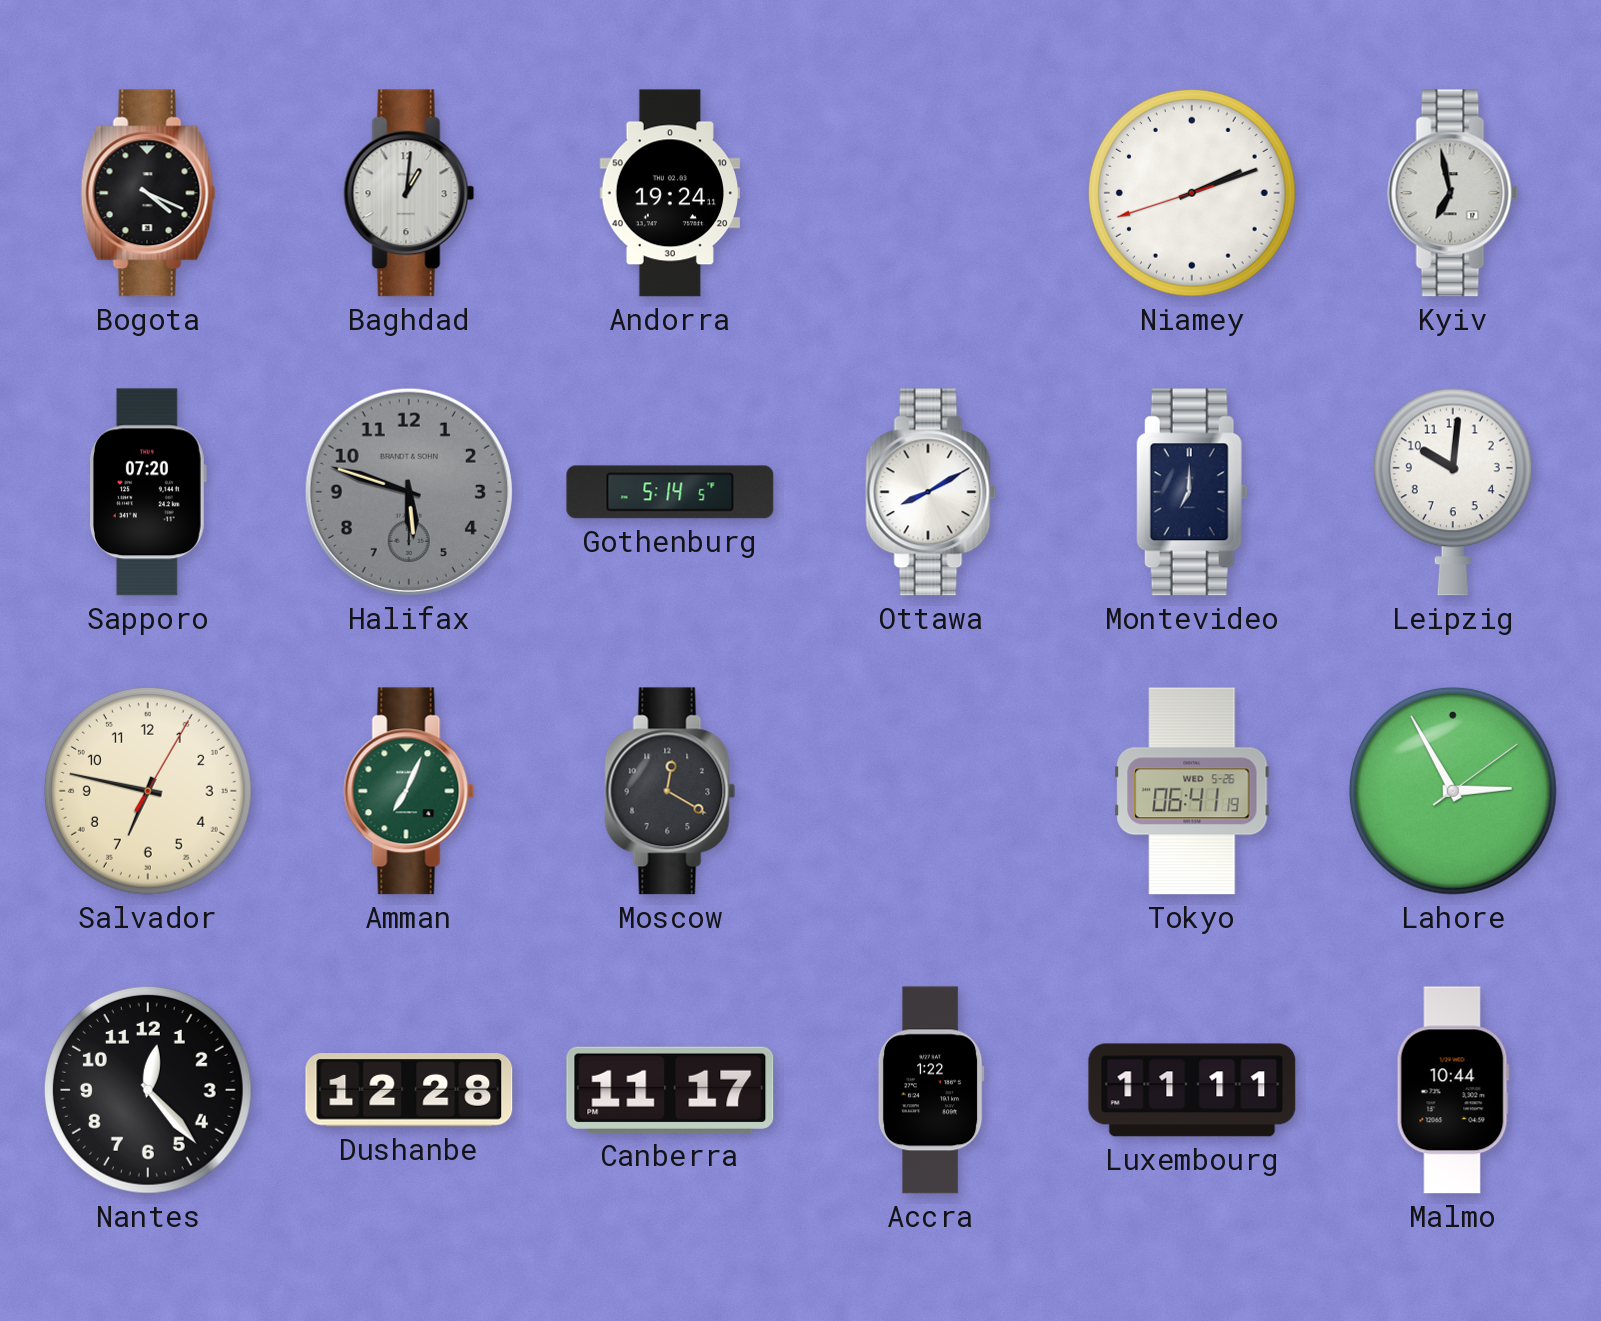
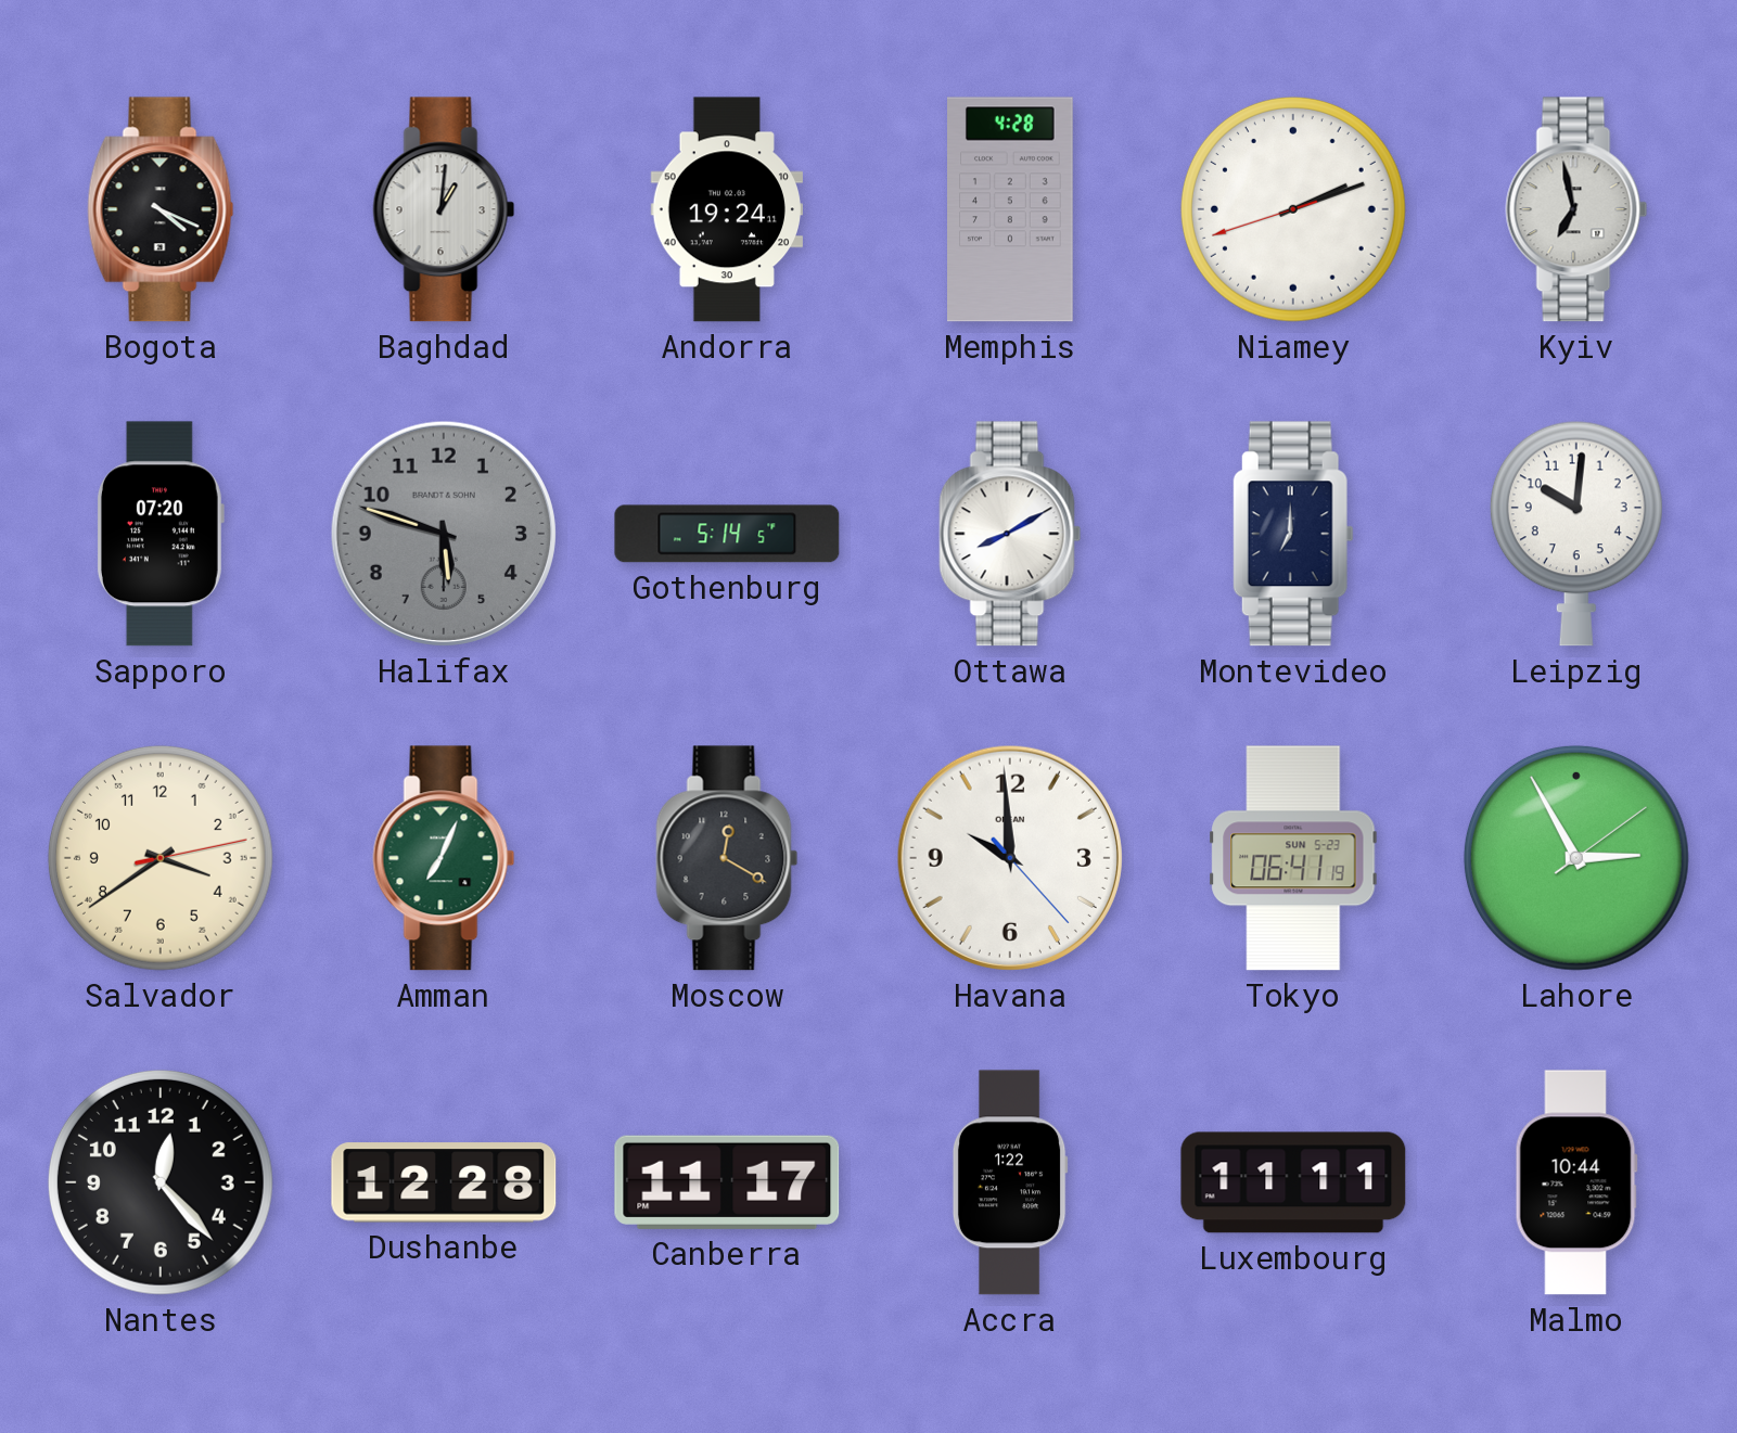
Memphis: none -> 4:28 (1011, 209)
Salvador: 6:47 -> 3:39 (161, 858)
Havana: none -> 9:59 (1010, 858)
Tokyo date: WED 5-26 -> SUN 5-23 (1293, 858)
